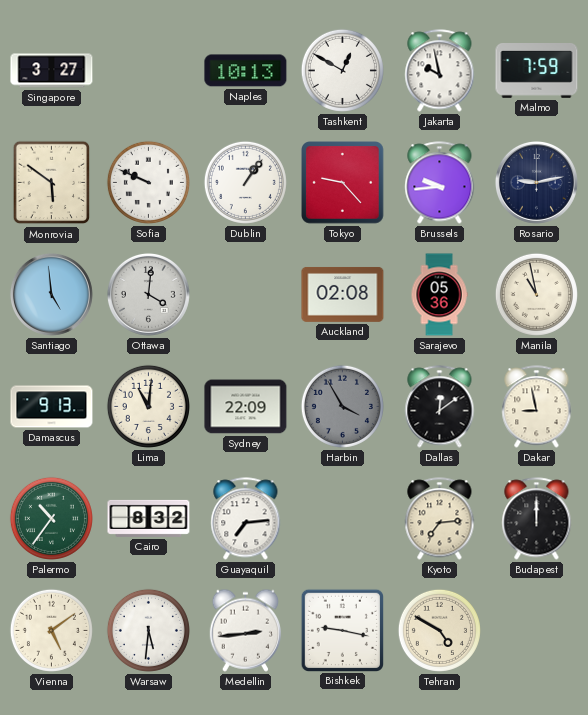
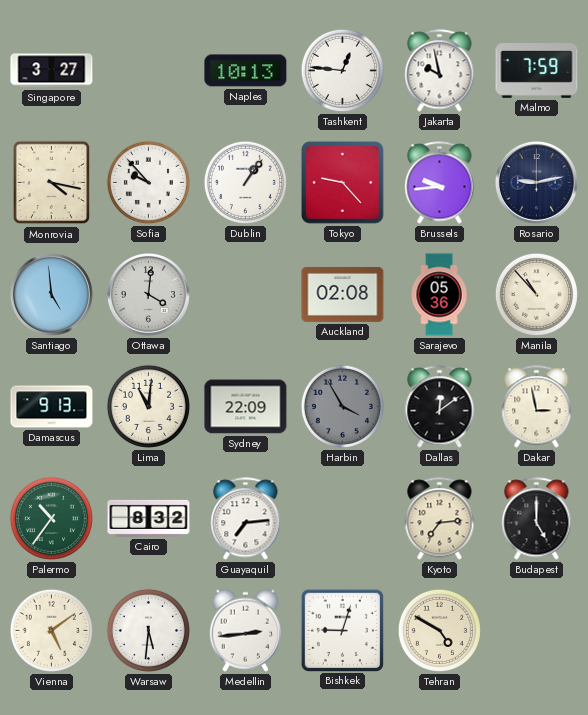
Tashkent: 12:50 -> 12:46 (342, 70)
Monrovia: 5:51 -> 4:17 (52, 183)
Sofia: 9:49 -> 9:53 (148, 182)
Manila: 10:58 -> 10:53 (536, 294)
Dakar: 8:58 -> 2:58 (537, 407)
Budapest: 12:00 -> 5:00 (537, 519)
Bishkek: 9:17 -> 9:03 (342, 630)
